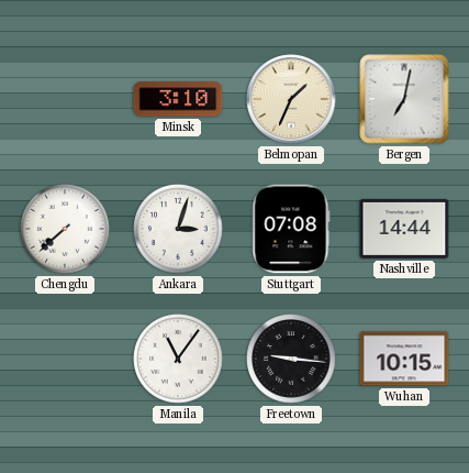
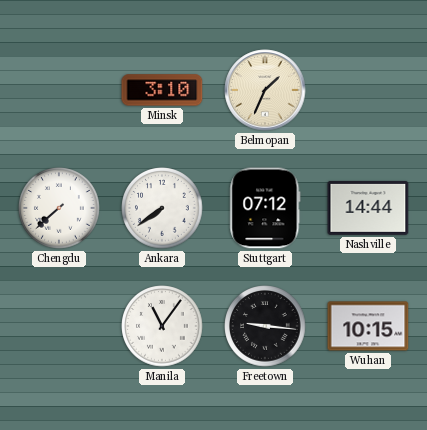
Bergen: 7:02 -> none (404, 99)
Ankara: 3:03 -> 7:39 (162, 208)
Stuttgart: 07:08 -> 07:12 (265, 208)
